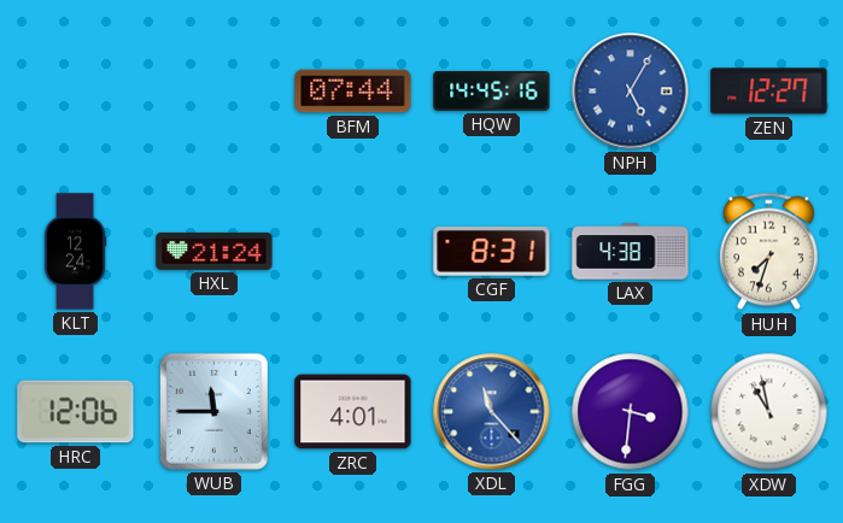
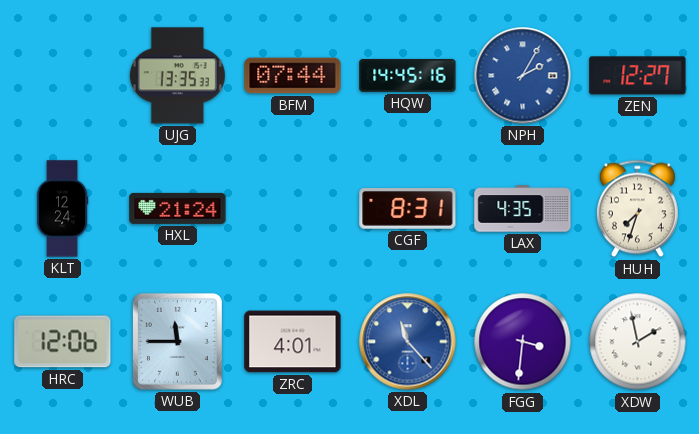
UJG: none -> 13:35 (177, 76)
NPH: 5:05 -> 2:05 (523, 76)
LAX: 4:38 -> 4:35 (523, 209)
XDW: 10:58 -> 1:58 (638, 342)
